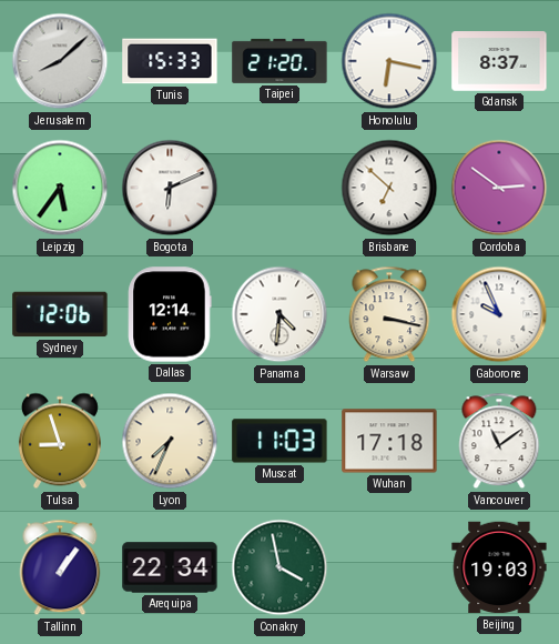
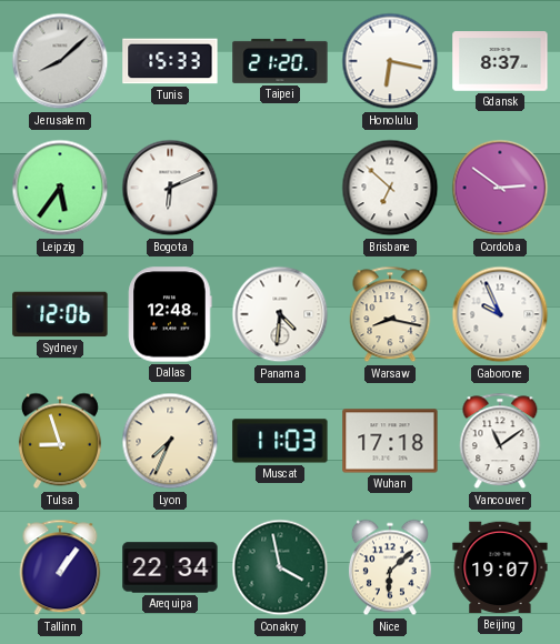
Dallas: 12:14 -> 12:48 (170, 314)
Warsaw: 3:17 -> 8:17 (390, 314)
Nice: none -> 6:08 (390, 567)
Beijing: 19:03 -> 19:07 (500, 567)
